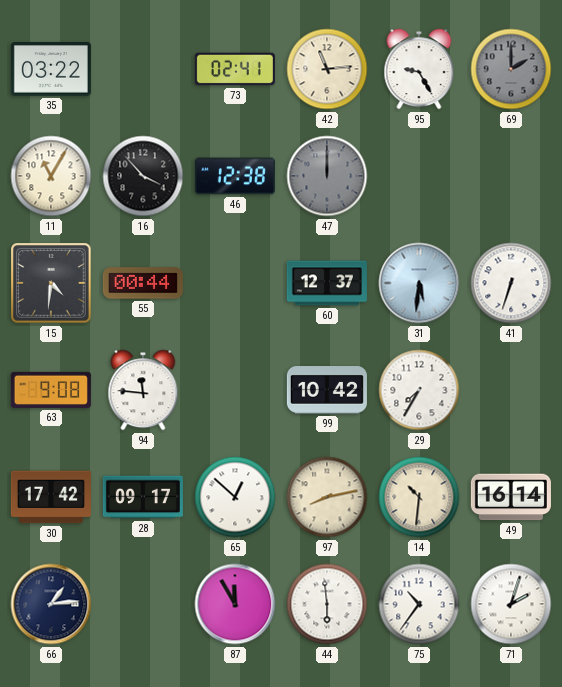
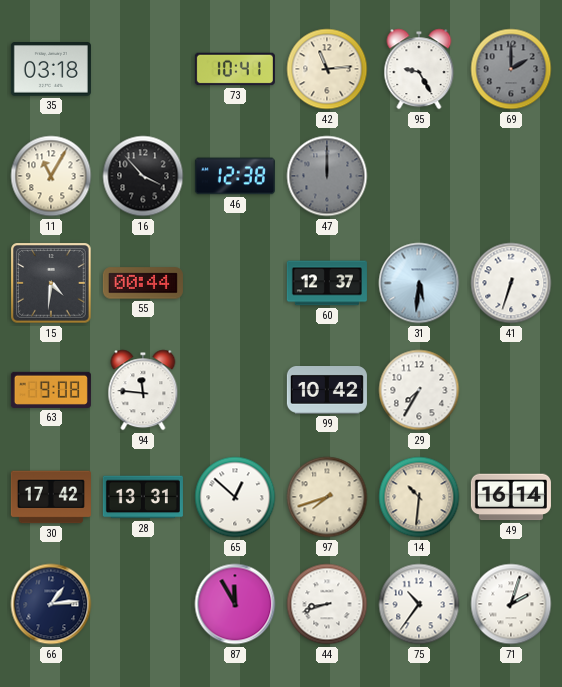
35: 03:22 -> 03:18 (51, 70)
73: 02:41 -> 10:41 (235, 69)
28: 09:17 -> 13:31 (143, 497)
97: 8:13 -> 7:42 (327, 497)
44: 5:59 -> 8:42 (327, 604)
